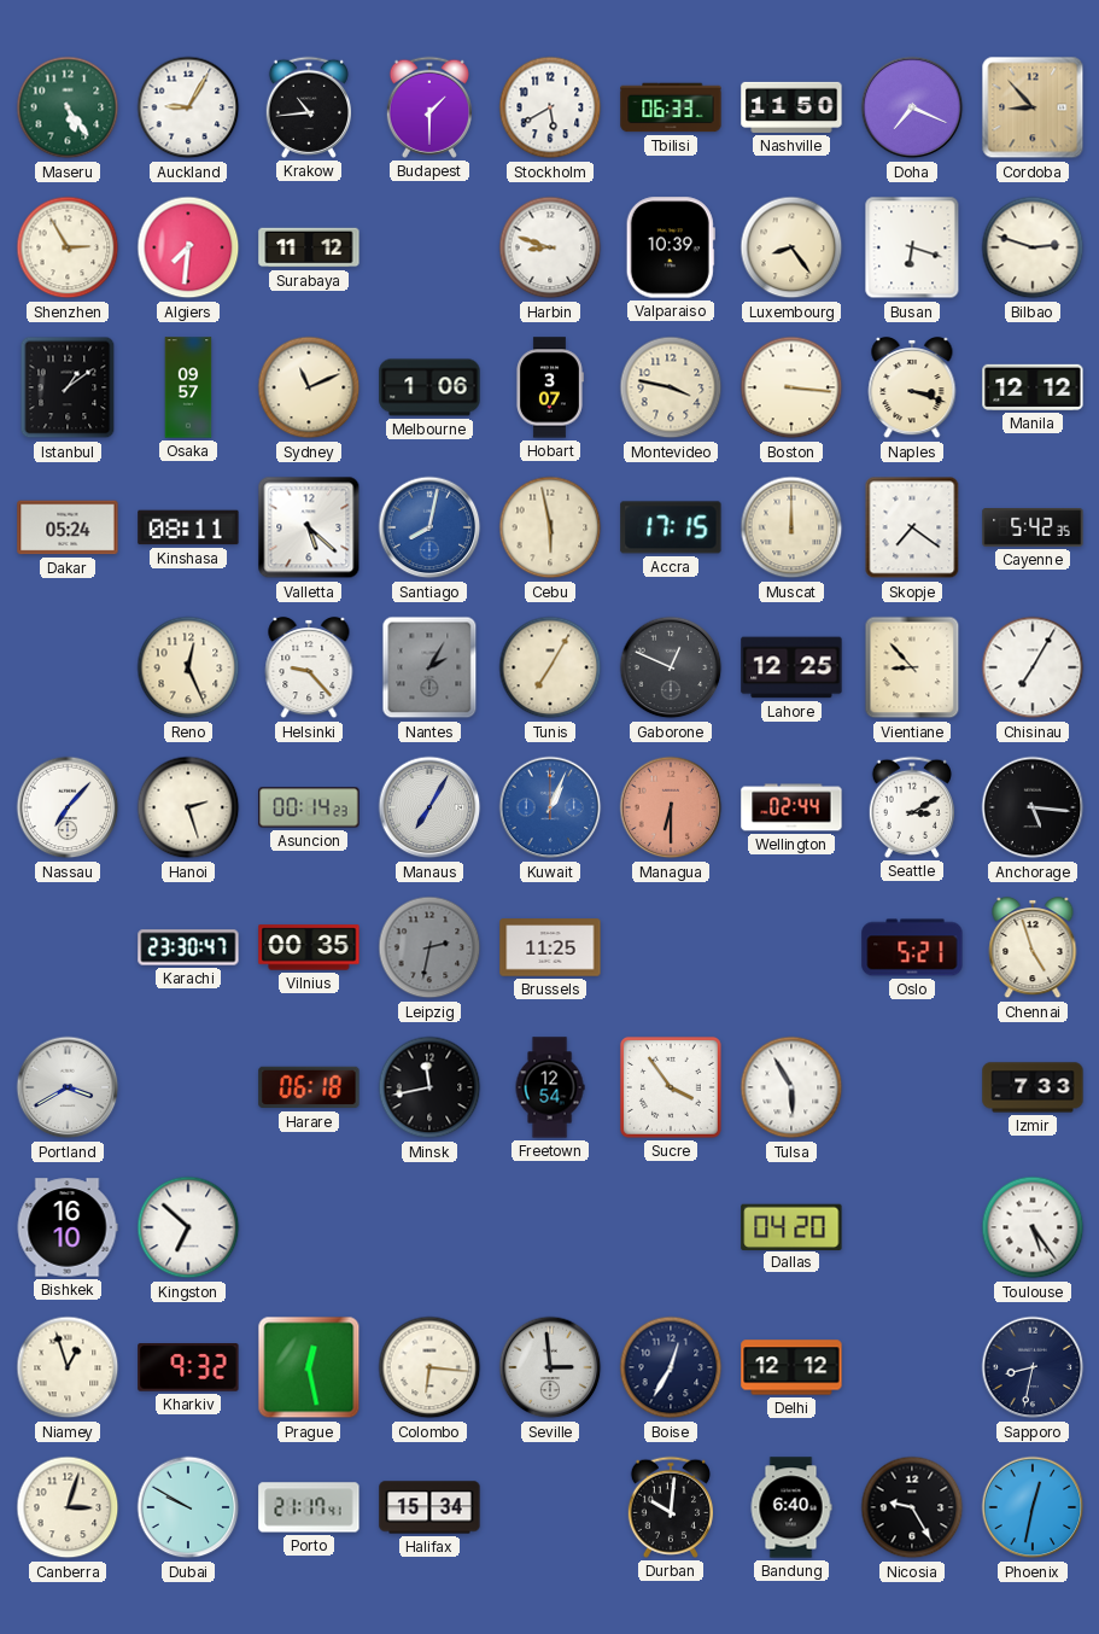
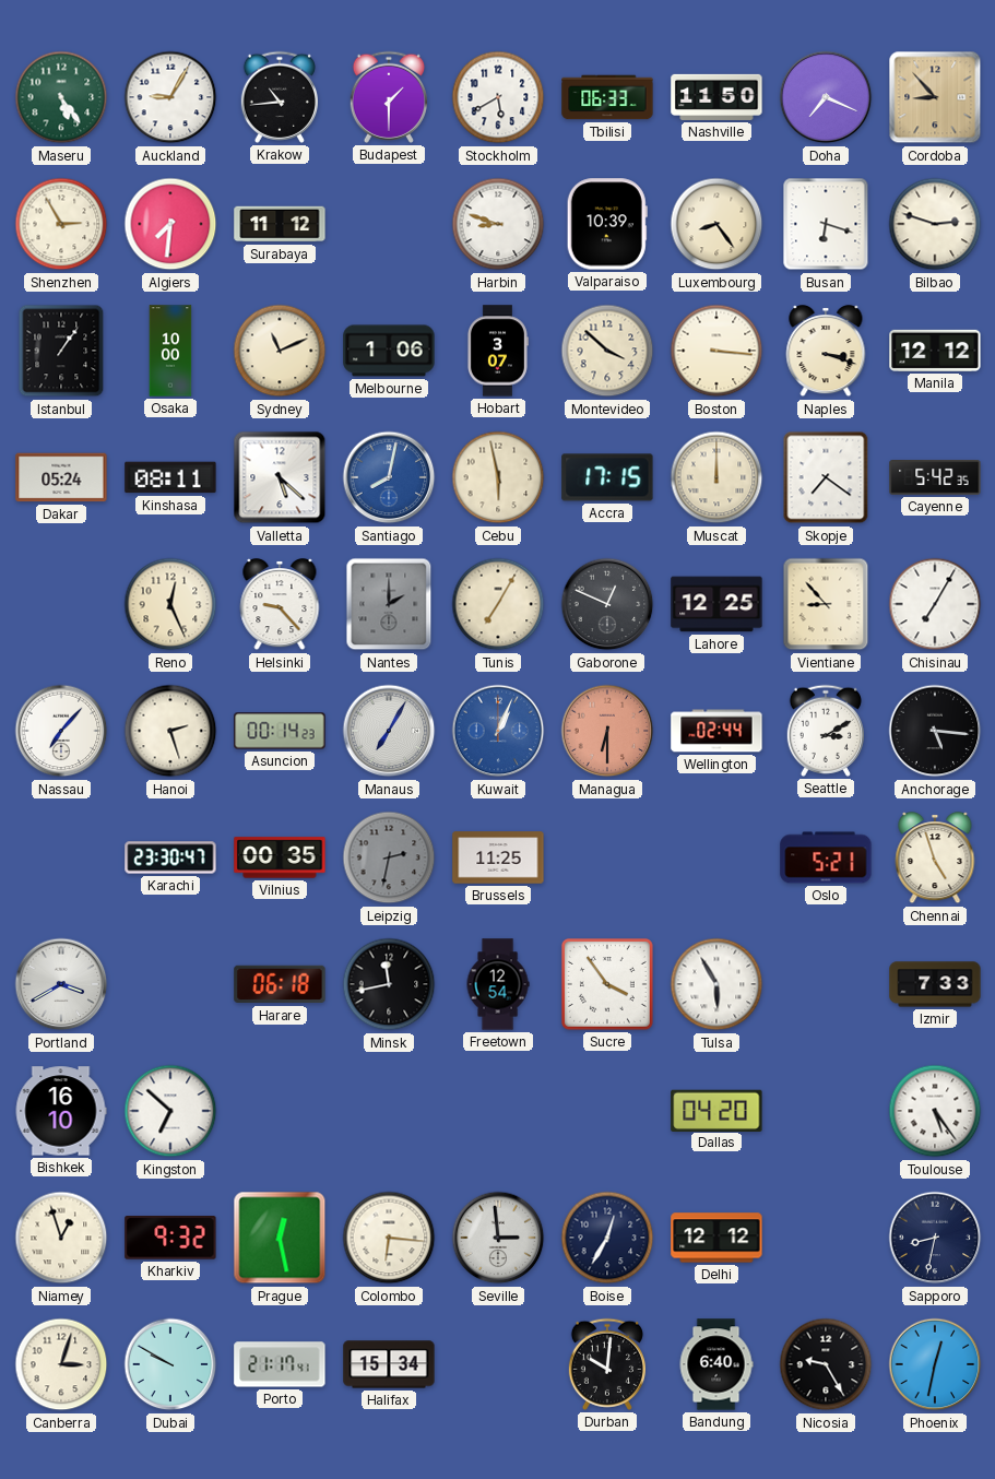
Istanbul: 1:09 -> 1:06 (61, 351)
Osaka: 09:57 -> 10:00 (170, 351)
Montevideo: 3:47 -> 3:52 (607, 351)
Nantes: 2:05 -> 2:00 (389, 604)
